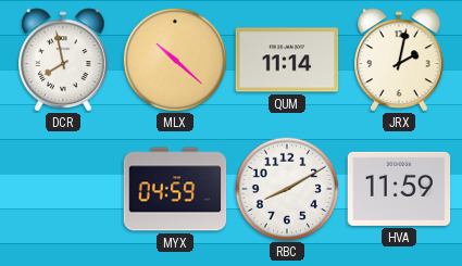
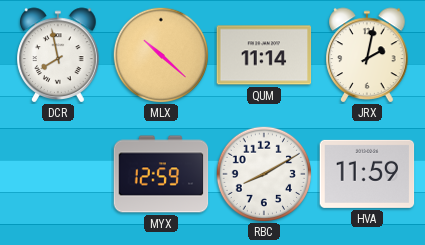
MYX: 04:59 -> 12:59 (161, 174)
